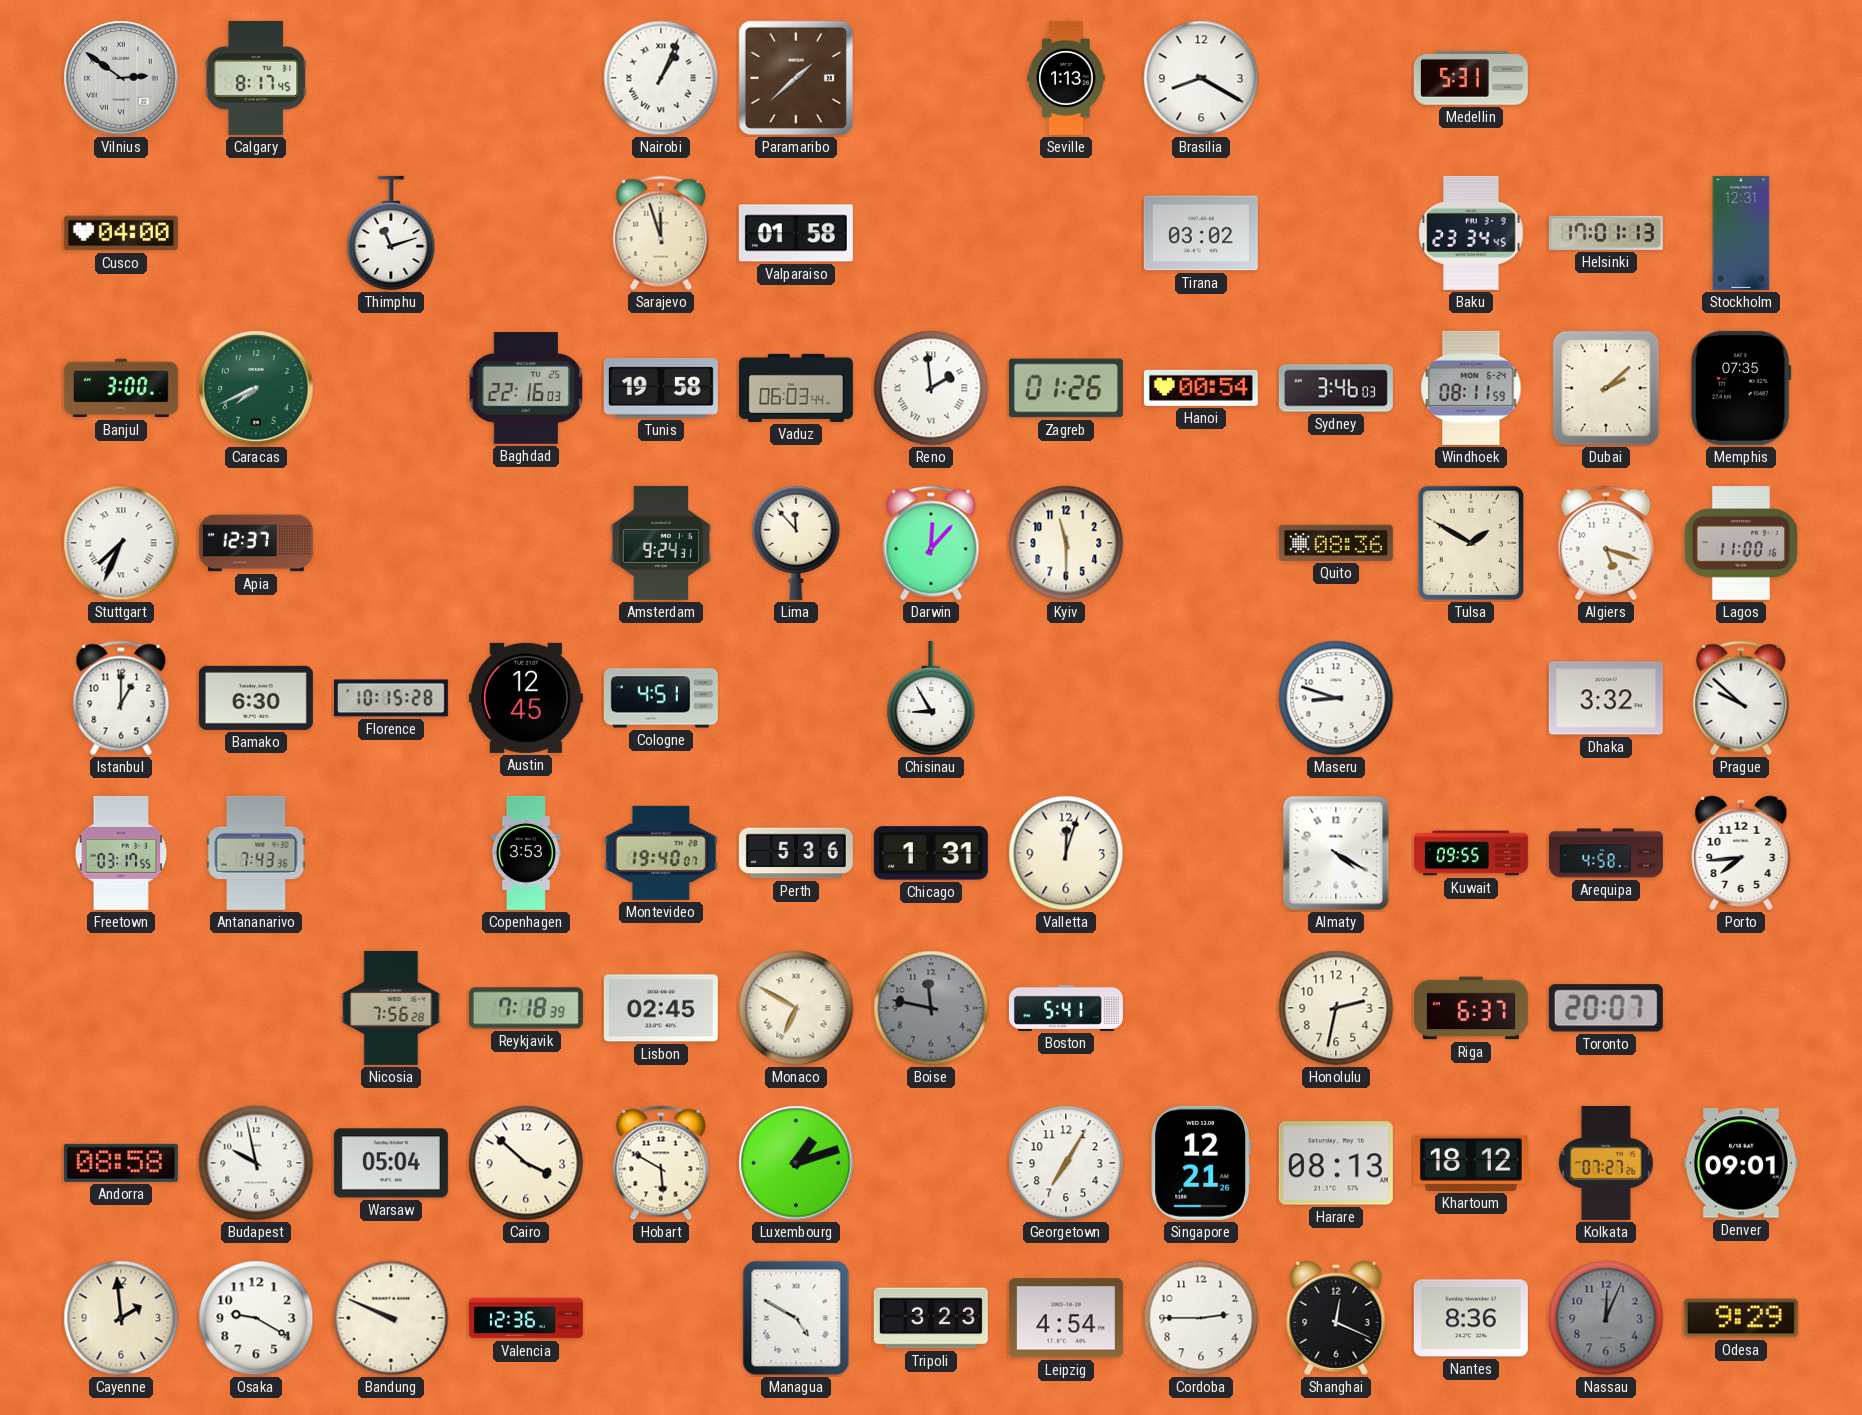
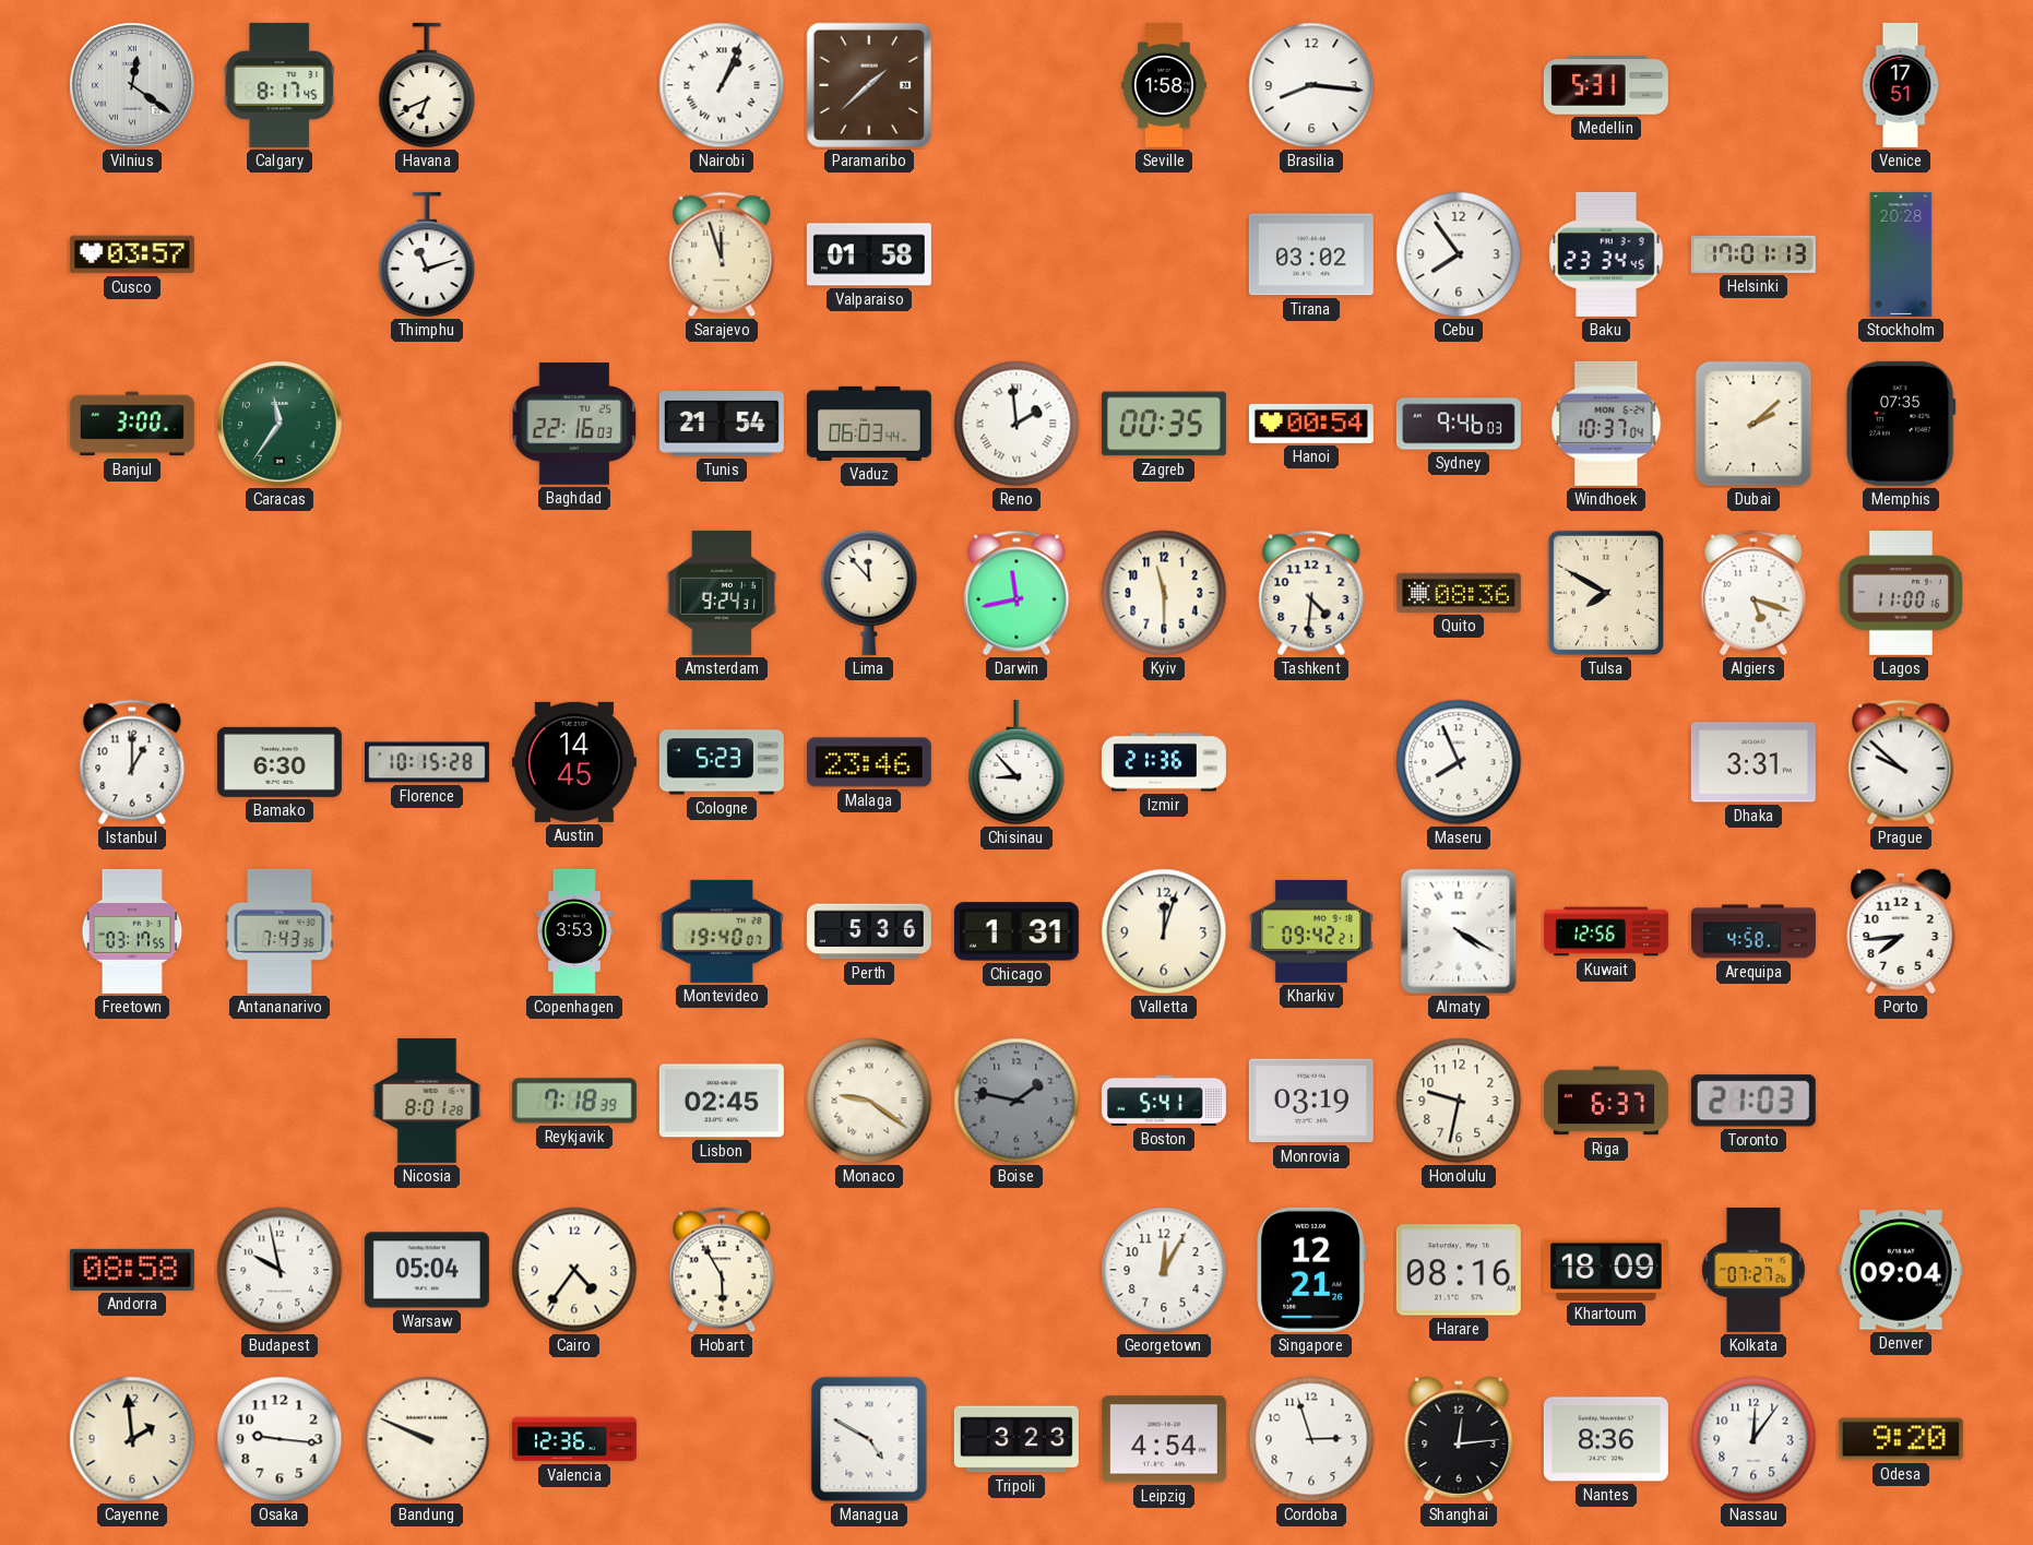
Vilnius: 2:51 -> 12:21 (132, 85)
Havana: none -> 6:41 (427, 85)
Seville: 1:13 -> 1:58 (1164, 85)
Brasilia: 8:20 -> 8:16 (1311, 85)
Venice: none -> 17:51 (1901, 85)
Cusco: 04:00 -> 03:57 (132, 254)
Cebu: none -> 7:54 (1459, 254)
Stockholm: 12:31 -> 20:28 (1901, 254)
Caracas: 7:41 -> 11:36 (280, 424)
Tunis: 19:58 -> 21:54 (722, 424)
Zagreb: 01:26 -> 00:35 (1164, 424)
Sydney: 3:46 -> 9:46 (1459, 424)
Windhoek: 08:11 -> 10:37 (1606, 424)
Stuttgart: 7:34 -> none (121, 543)
Apia: 12:37 -> none (256, 543)
Darwin: 12:07 -> 11:43 (1016, 593)
Tashkent: none -> 4:31 (1311, 593)
Tulsa: 1:50 -> 7:50 (1606, 593)
Austin: 12:45 -> 14:45 (574, 762)
Cologne: 4:51 -> 5:23 (722, 762)
Malaga: none -> 23:46 (869, 762)
Chisinau: 8:55 -> 8:53 (1016, 762)
Izmir: none -> 21:36 (1164, 762)
Maseru: 8:48 -> 7:56 (1459, 762)
Dhaka: 3:32 -> 3:31 (1753, 762)
Kharkiv: none -> 09:42 (1311, 931)
Kuwait: 09:55 -> 12:56 (1606, 931)
Nicosia: 7:56 -> 8:01 (427, 1101)
Monaco: 6:50 -> 9:21 (869, 1101)
Boise: 11:47 -> 1:47 (1016, 1101)
Monrovia: none -> 03:19 (1311, 1101)
Honolulu: 2:32 -> 9:32 (1459, 1101)
Toronto: 20:07 -> 21:03 (1753, 1101)
Cairo: 3:52 -> 4:36 (574, 1270)
Hobart: 5:50 -> 5:55 (722, 1270)
Luxembourg: 1:12 -> none (796, 1163)
Georgetown: 7:05 -> 12:05 (1164, 1270)
Harare: 08:13 -> 08:16 (1459, 1270)
Khartoum: 18:12 -> 18:09 (1606, 1270)
Denver: 09:01 -> 09:04 (1901, 1270)
Osaka: 9:20 -> 9:16 (280, 1439)
Cordoba: 2:45 -> 2:57 (1311, 1439)
Shanghai: 12:19 -> 12:14 (1459, 1439)
Nassau: 12:04 -> 12:06 (1753, 1439)
Nassau dial: grey -> white (1753, 1439)
Odesa: 9:29 -> 9:20 (1901, 1439)
